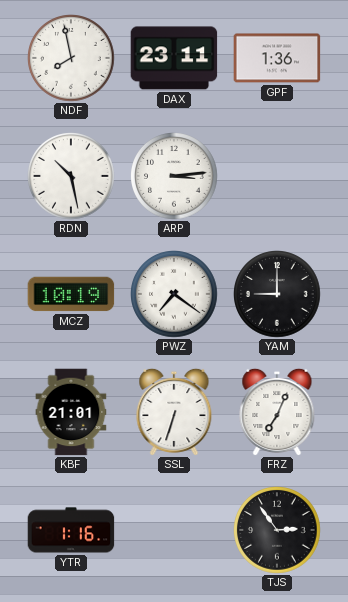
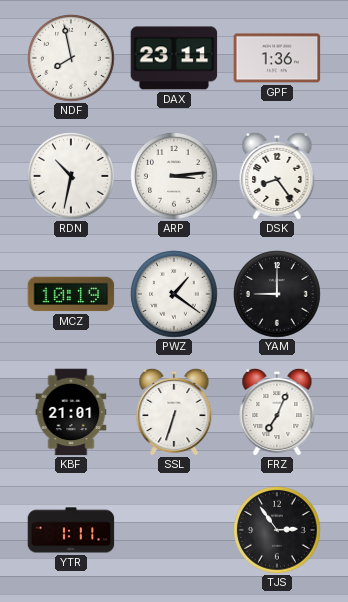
RDN: 10:28 -> 10:32 (72, 177)
DSK: none -> 8:24 (277, 176)
PWZ: 7:21 -> 1:21 (175, 295)
YTR: 1:16 -> 1:11 (71, 530)
